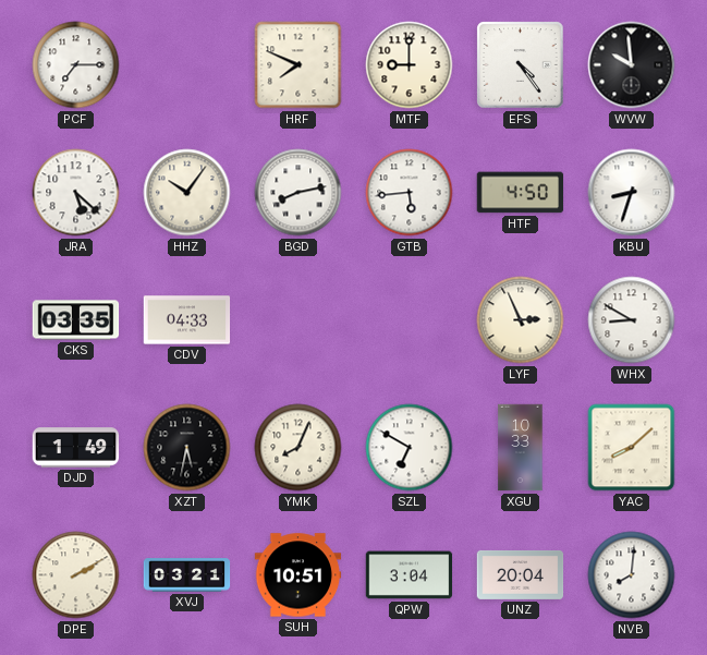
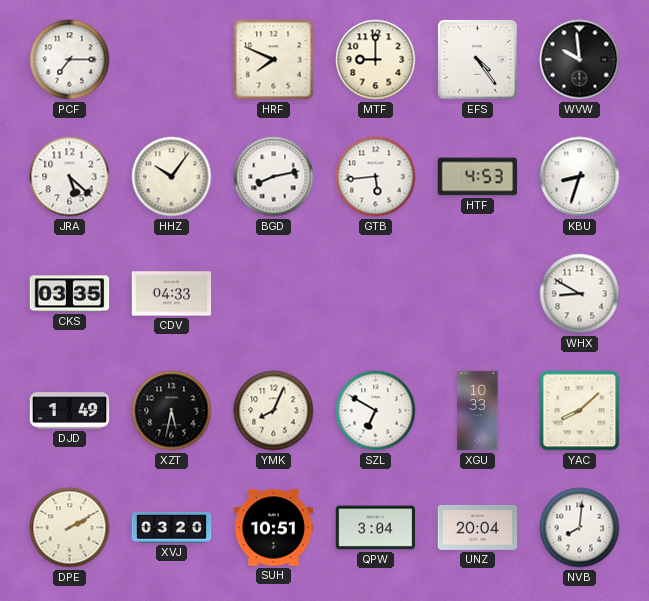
HTF: 4:50 -> 4:53 (478, 177)
LYF: 2:56 -> none (521, 320)
XVJ: 03:21 -> 03:20 (172, 528)
